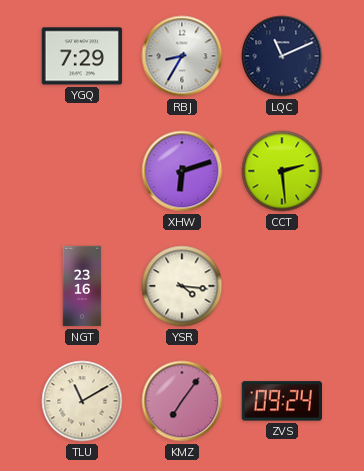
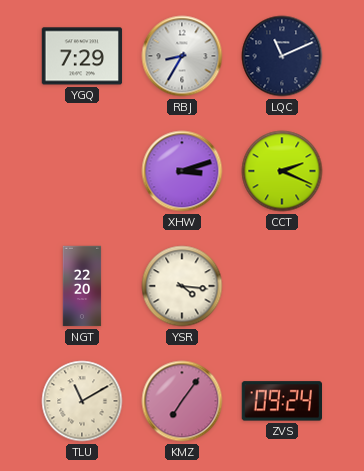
XHW: 6:12 -> 3:12 (182, 171)
CCT: 2:29 -> 2:19 (282, 171)
NGT: 23:16 -> 22:20 (82, 286)
